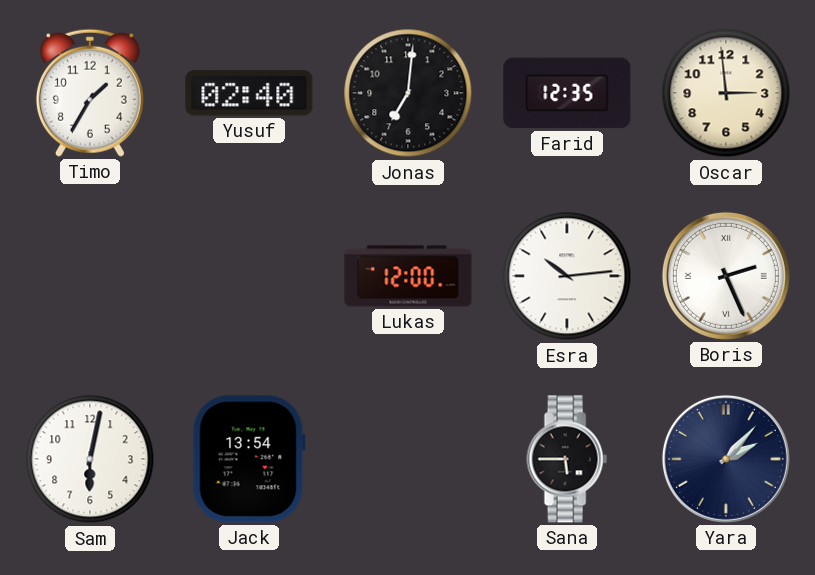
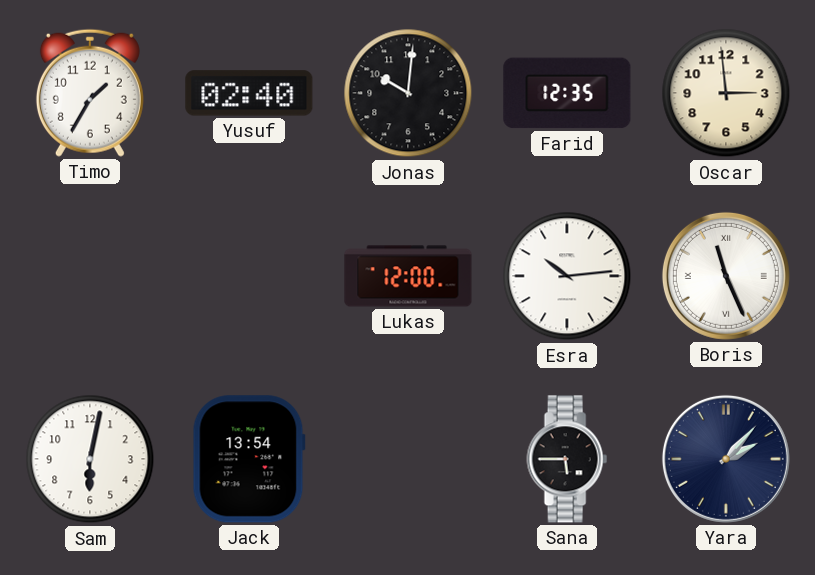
Jonas: 7:01 -> 10:01 (408, 93)
Boris: 2:26 -> 11:26 (726, 276)
